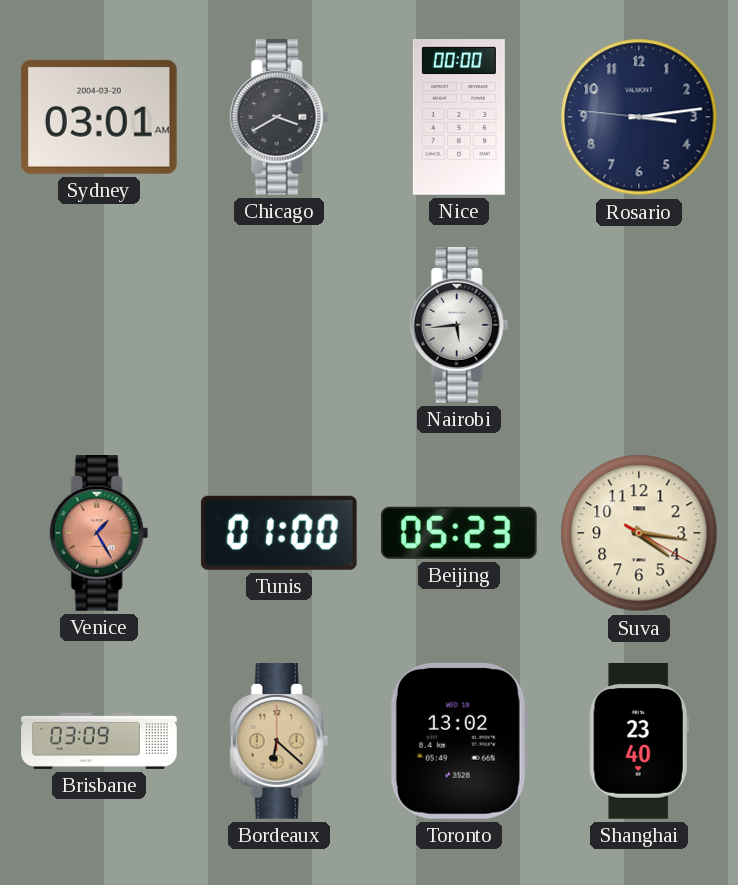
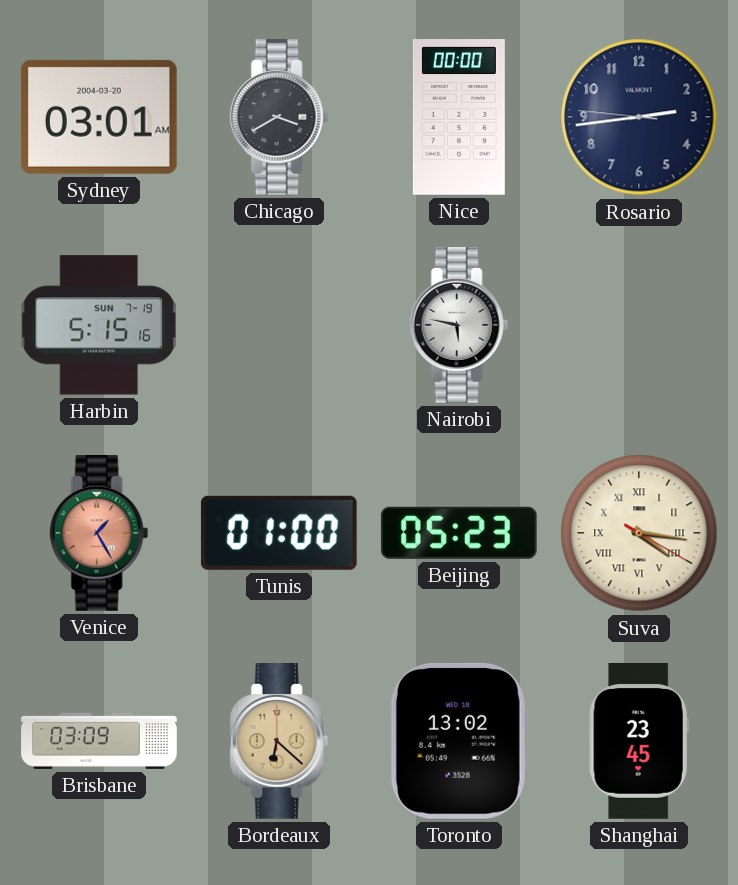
Rosario: 3:13 -> 2:43 (639, 117)
Harbin: none -> 5:15 (99, 325)
Nairobi: 5:44 -> 5:47 (459, 326)
Suva numerals: Arabic -> Roman (639, 533)
Shanghai: 23:40 -> 23:45 (639, 742)
